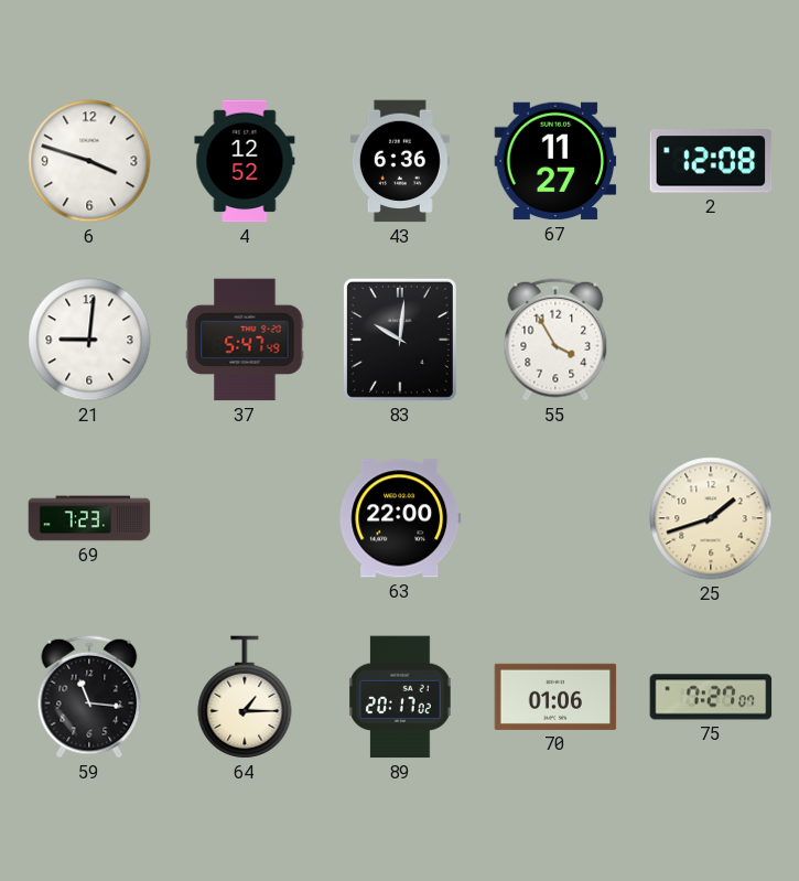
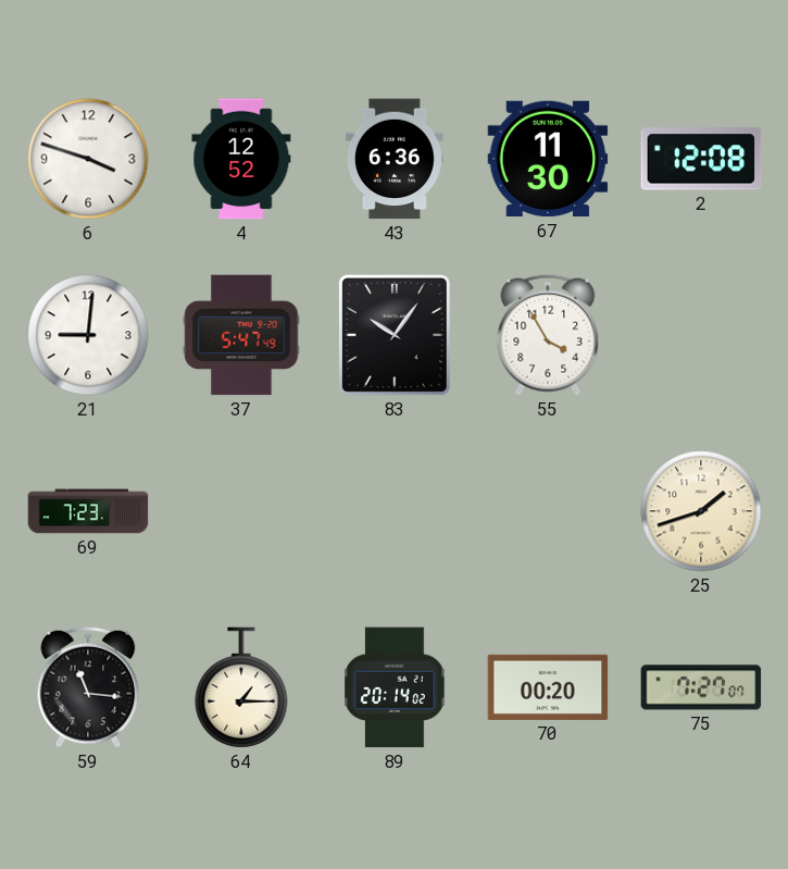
67: 11:27 -> 11:30 (548, 159)
83: 10:01 -> 10:06 (395, 335)
63: 22:00 -> none (400, 518)
89: 20:17 -> 20:14 (395, 687)
70: 01:06 -> 00:20 (548, 687)
